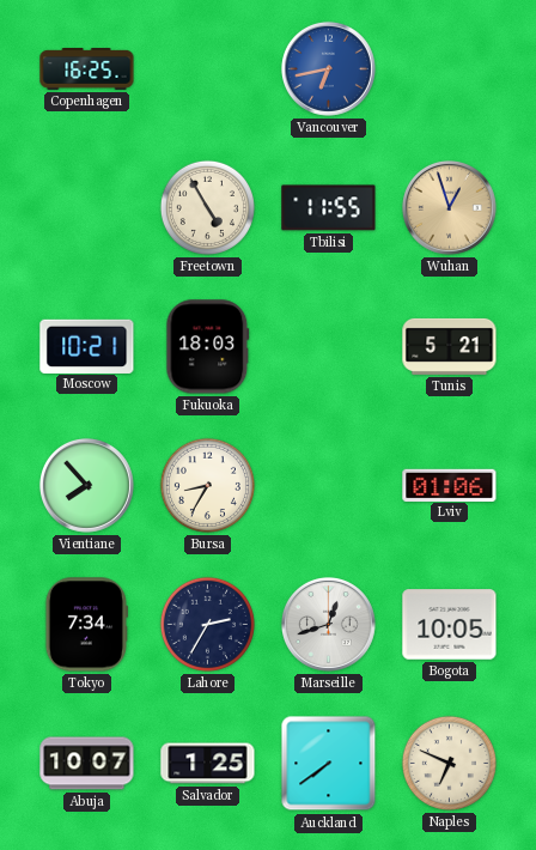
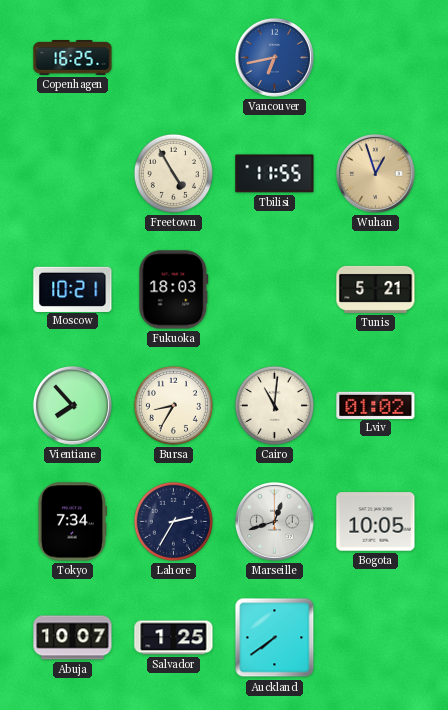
Cairo: none -> 11:01 (274, 405)
Lviv: 01:06 -> 01:02 (376, 405)
Naples: 6:49 -> none (449, 763)
